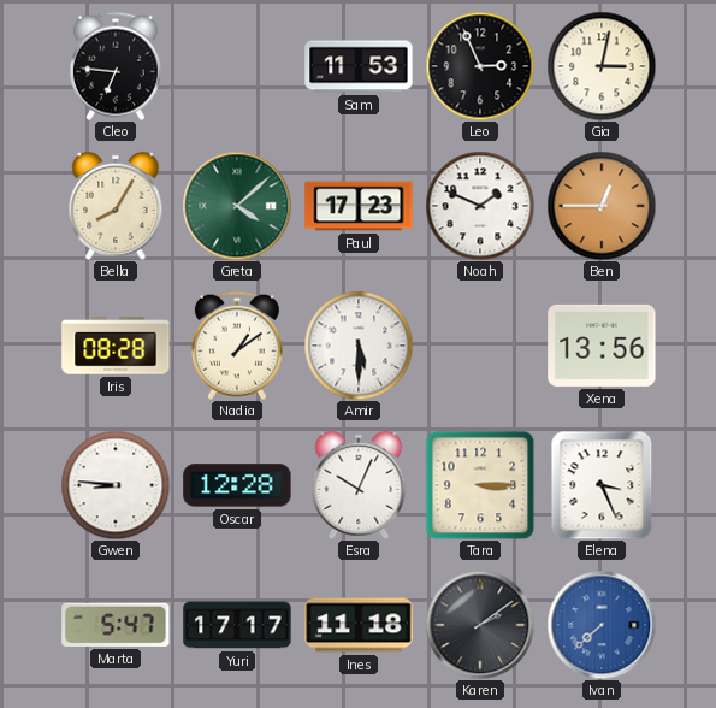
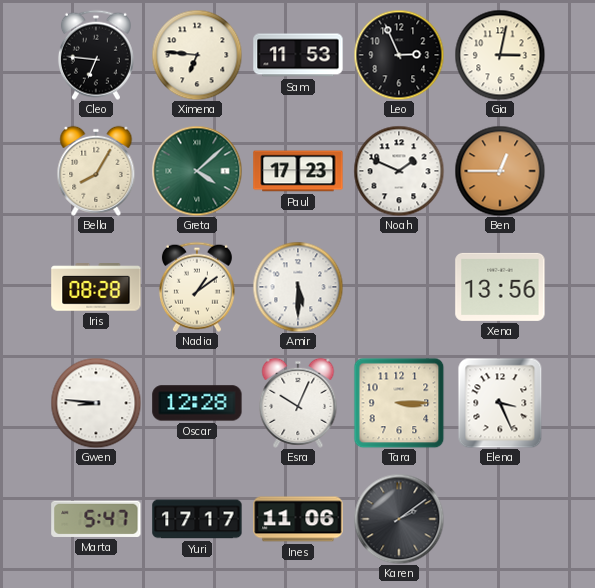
Ximena: none -> 6:46 (197, 55)
Ines: 11:18 -> 11:06 (298, 519)
Ivan: 7:38 -> none (602, 625)
